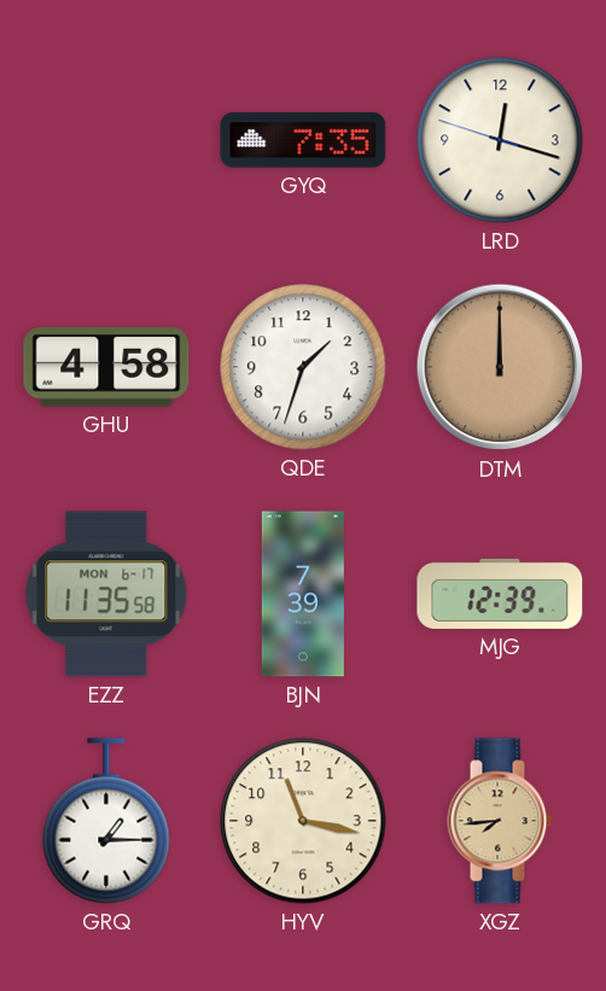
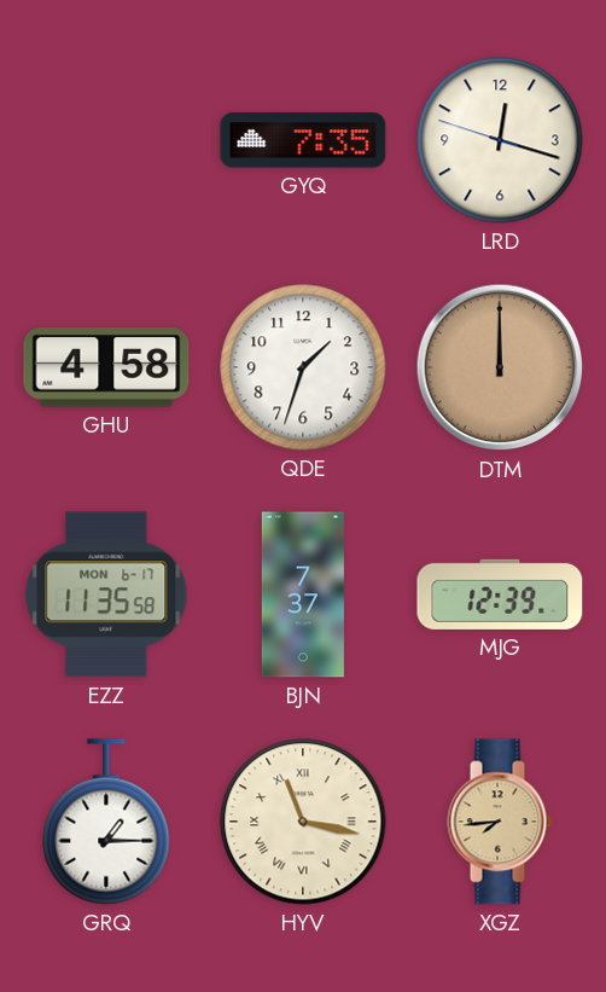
BJN: 7:39 -> 7:37 (303, 594)
HYV numerals: Arabic -> Roman (303, 822)
